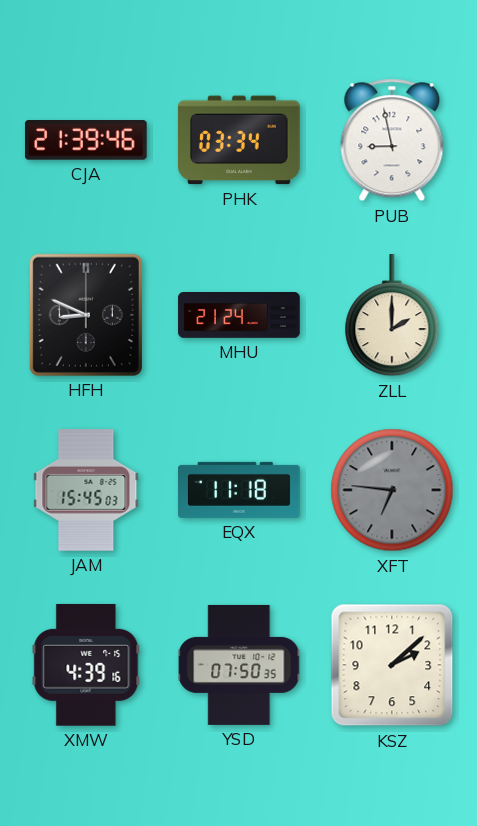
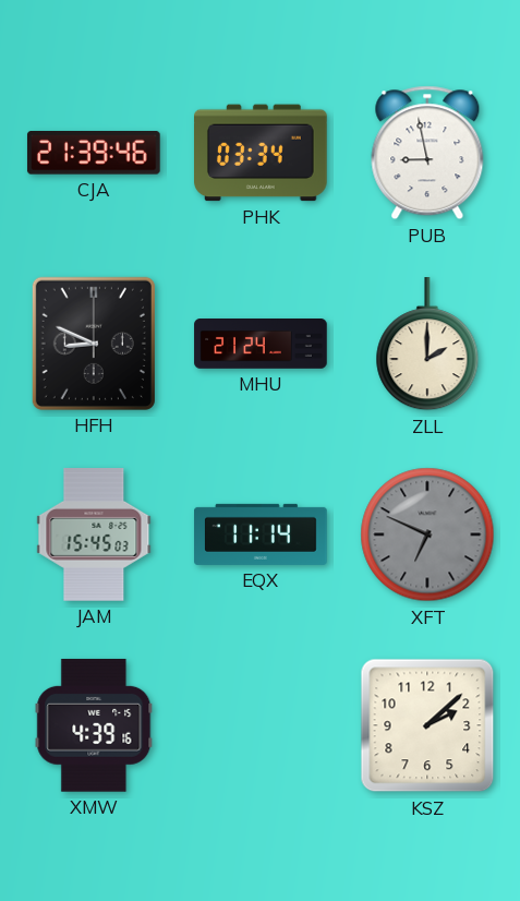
EQX: 11:18 -> 11:14 (261, 534)
XFT: 6:46 -> 6:49 (427, 534)
YSD: 07:50 -> none (239, 665)
